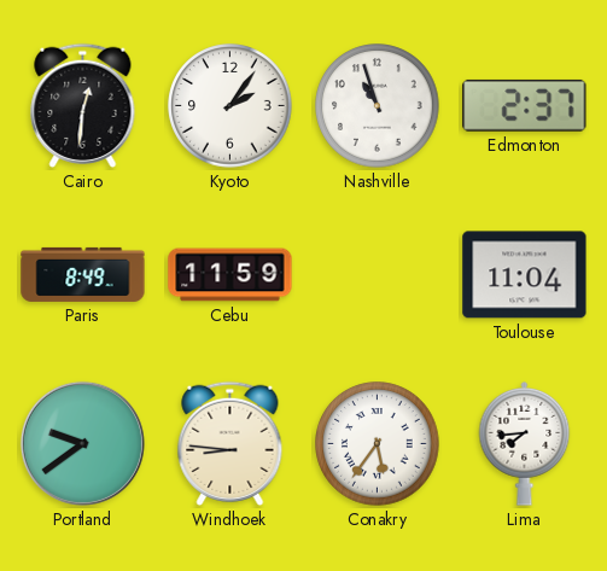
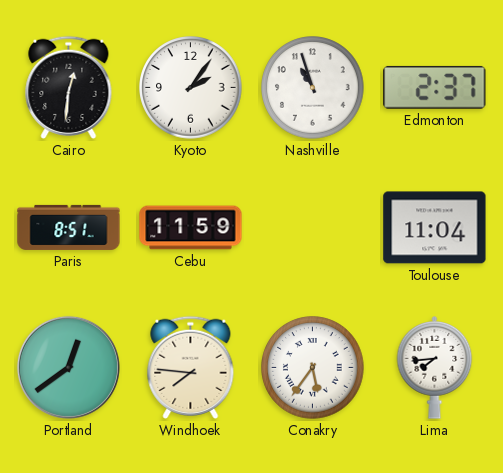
Paris: 8:49 -> 8:51 (69, 227)
Portland: 9:39 -> 12:39 (68, 367)
Windhoek: 8:46 -> 7:46 (191, 367)
